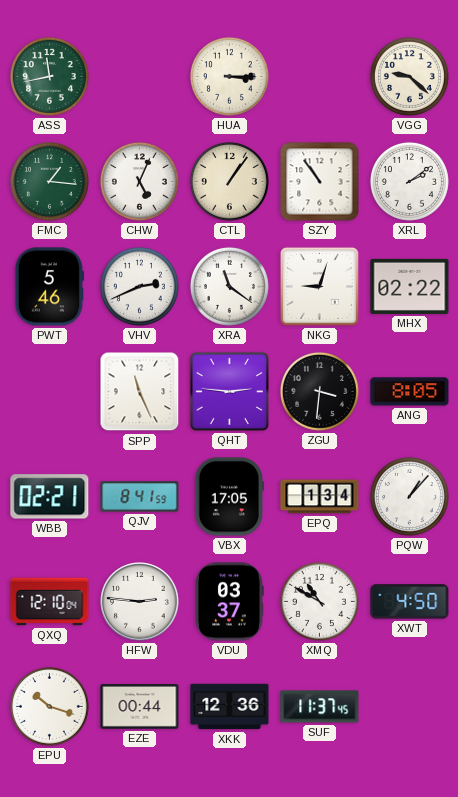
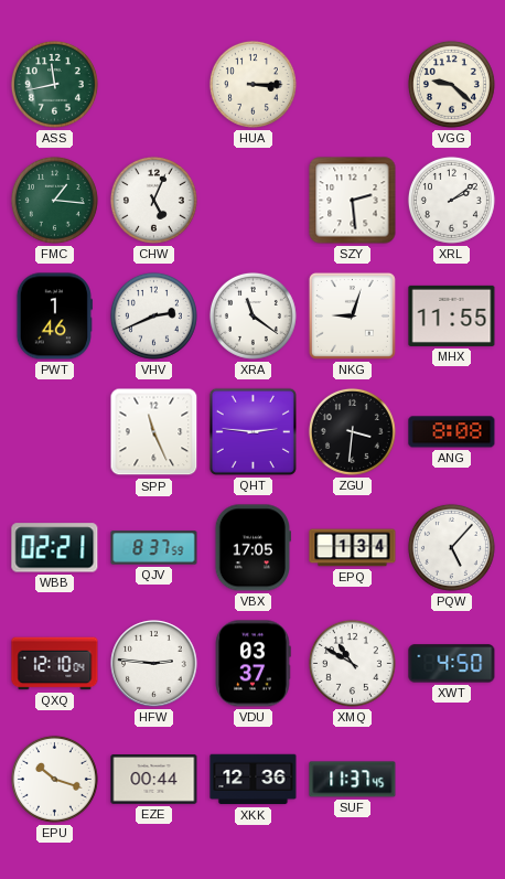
CTL: 1:06 -> none (229, 181)
SZY: 10:54 -> 2:29 (353, 201)
PWT: 5:46 -> 1:46 (54, 317)
MHX: 02:22 -> 11:55 (452, 315)
ANG: 8:05 -> 8:08 (452, 432)
QJV: 8:41 -> 8:37 (154, 548)
PQW: 1:07 -> 5:07 (451, 547)
